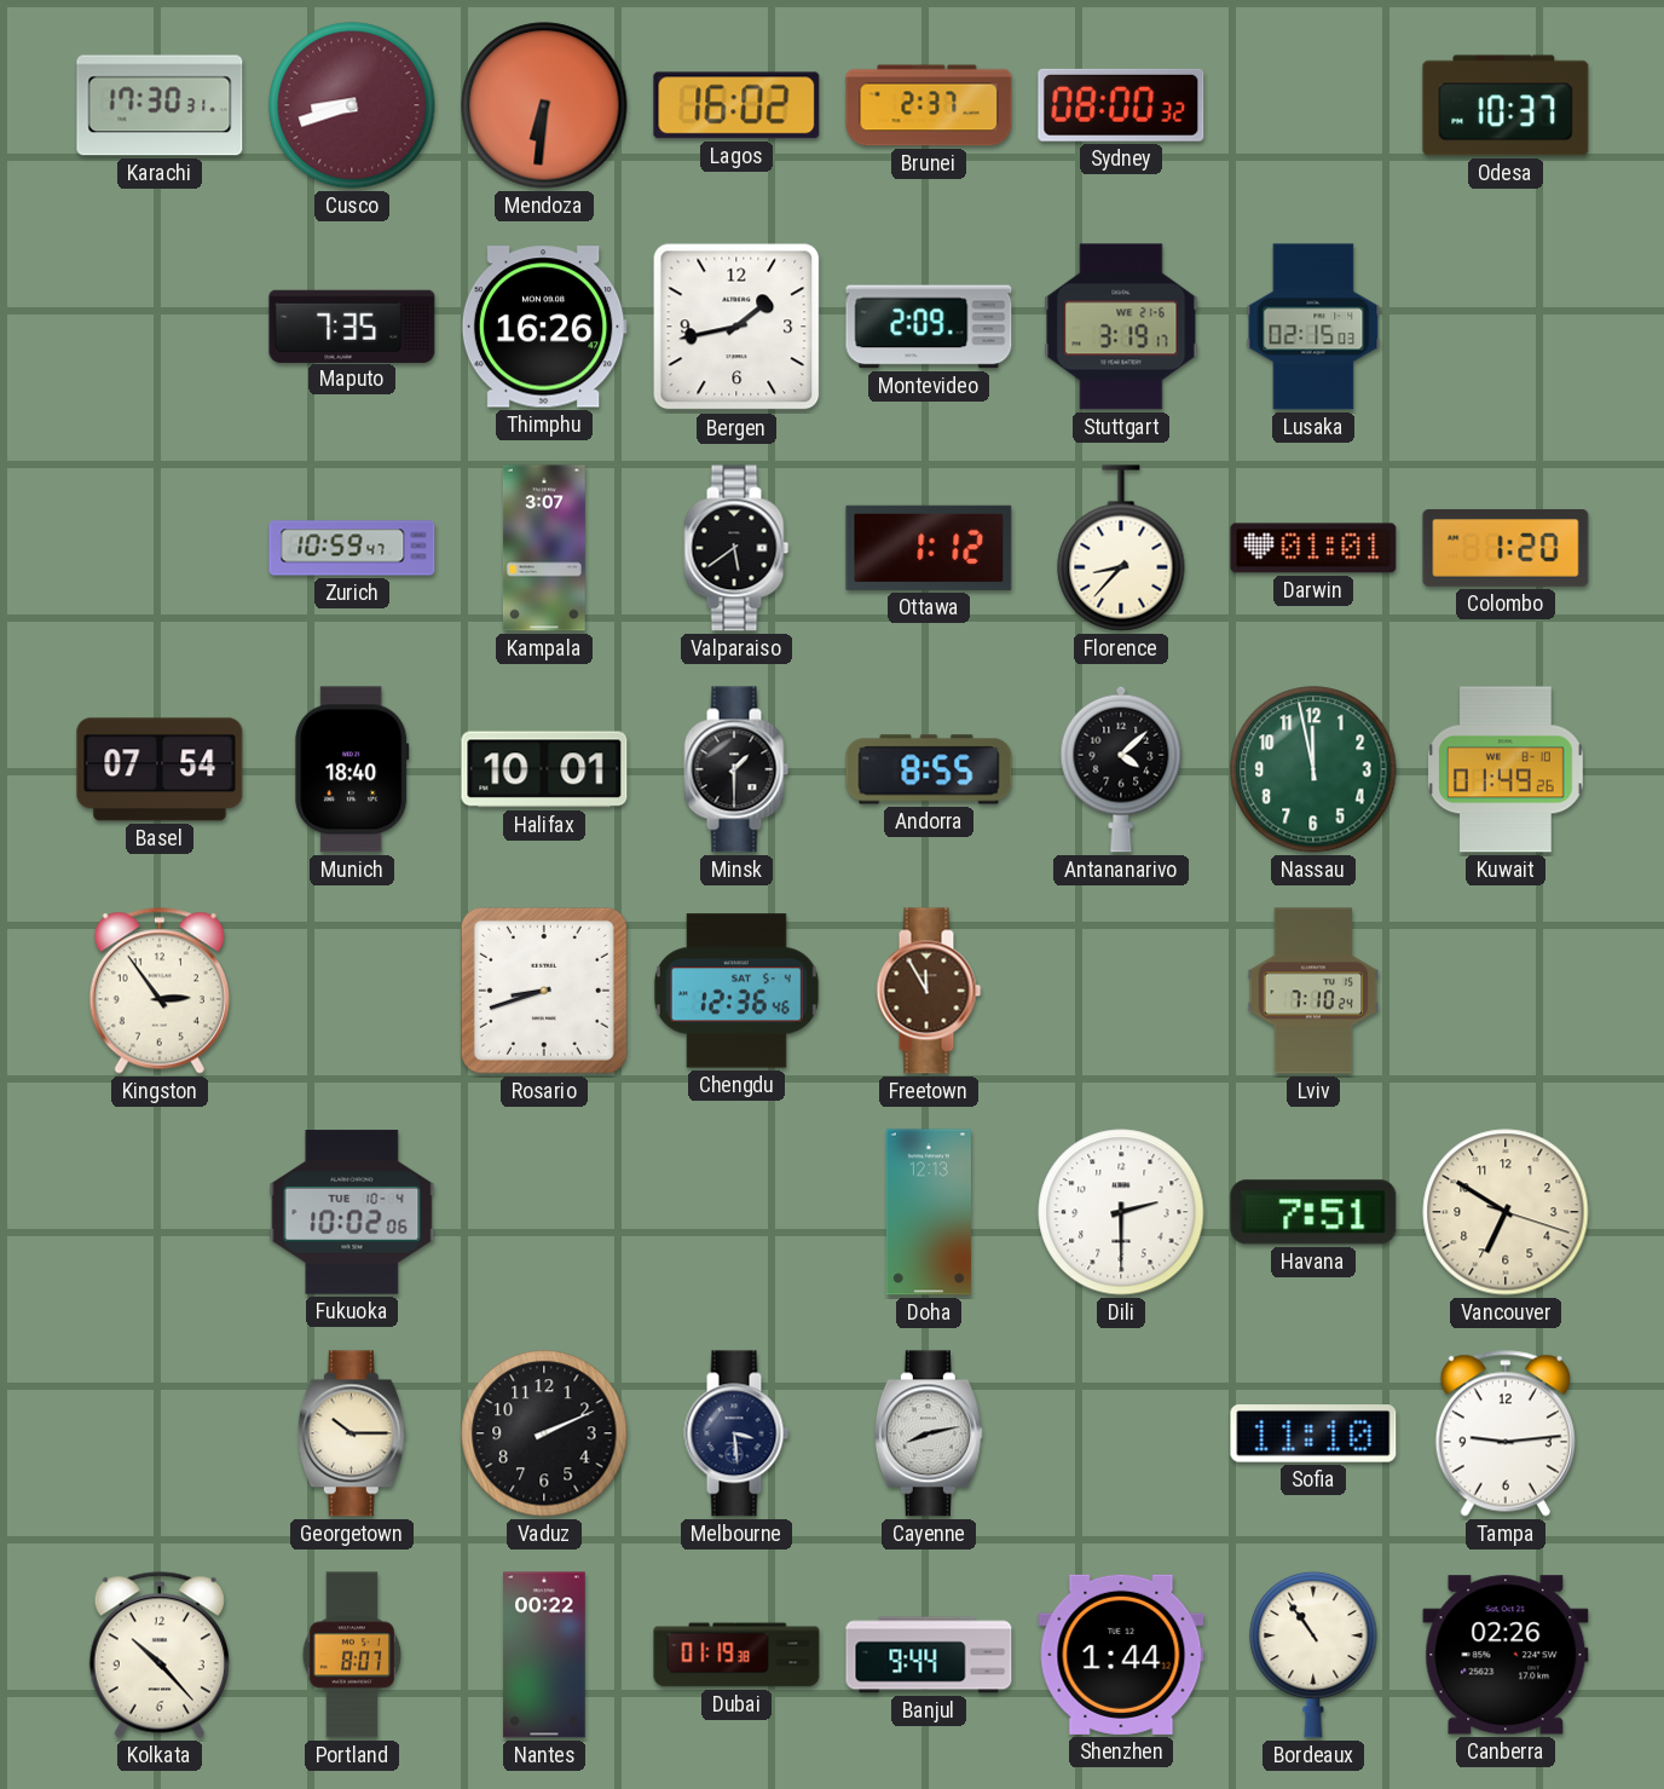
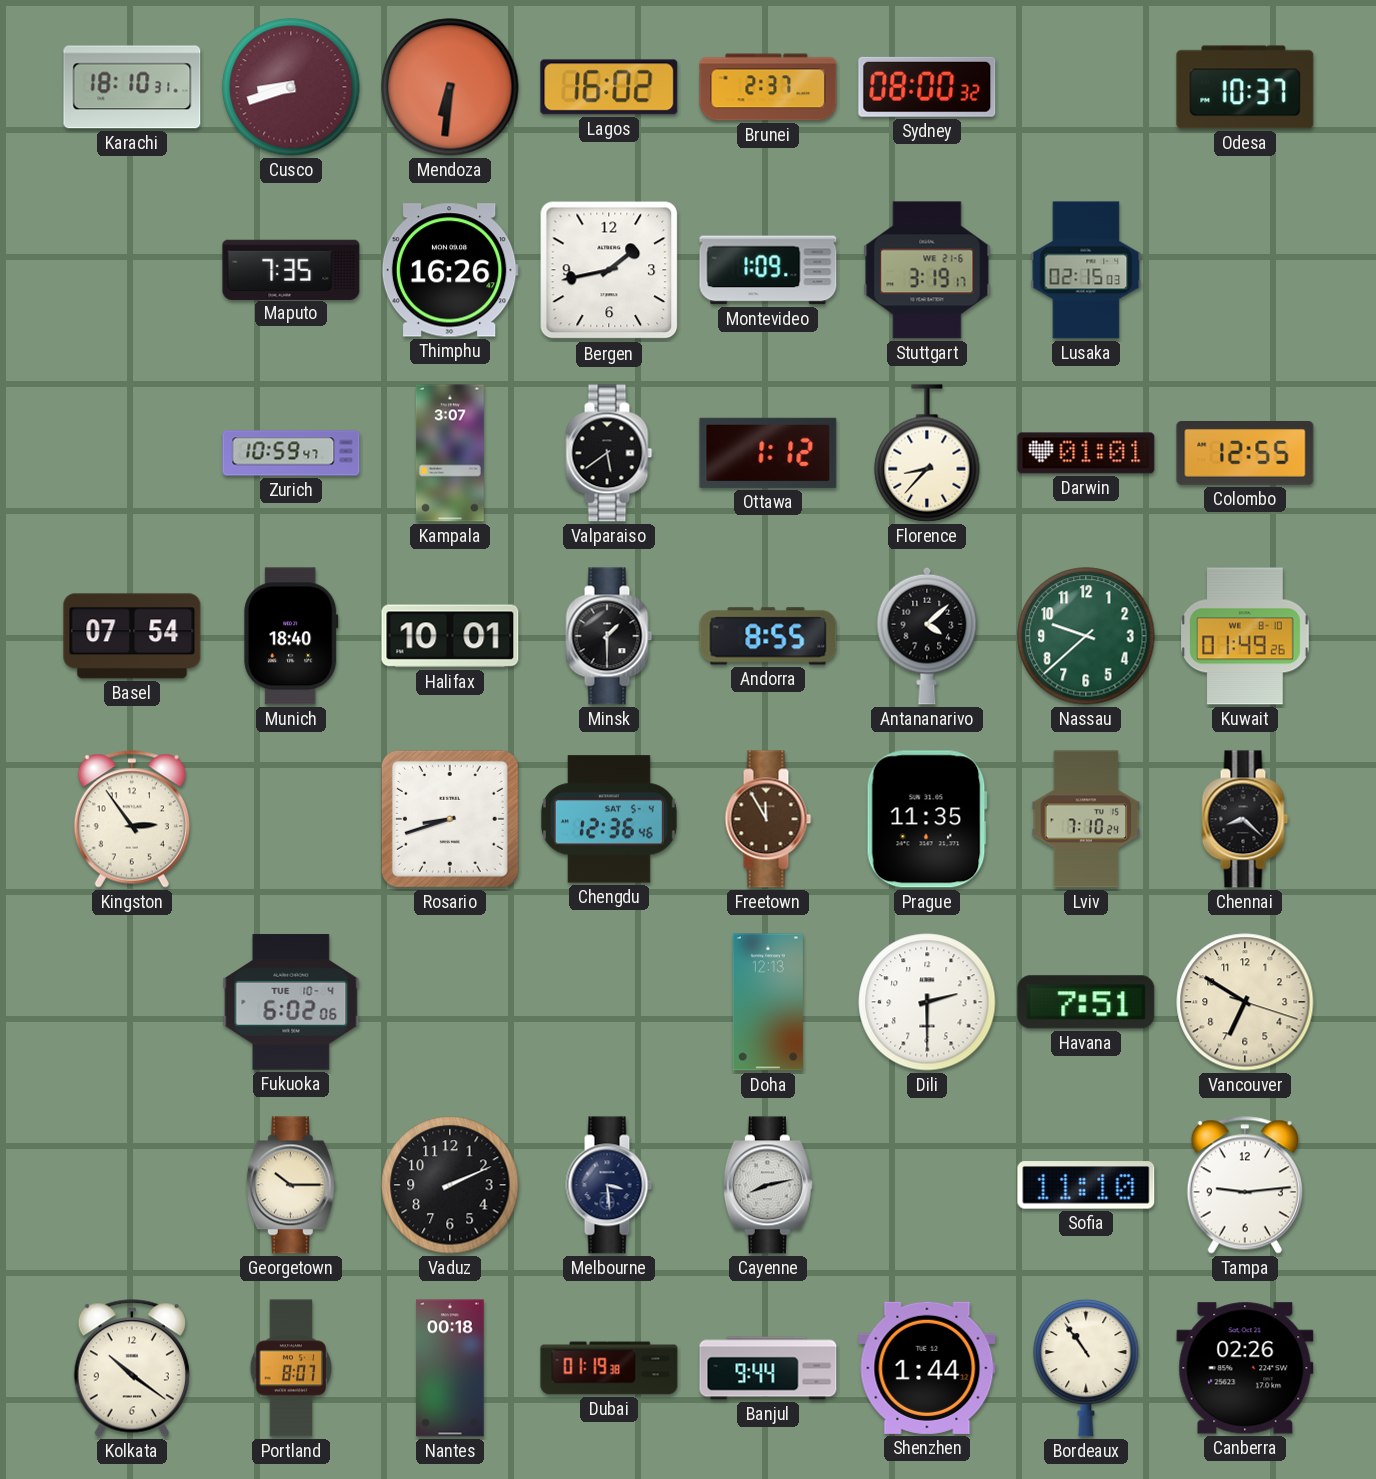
Karachi: 17:30 -> 18:10 (132, 87)
Montevideo: 2:09 -> 1:09 (768, 270)
Colombo: 1:20 -> 12:55 (1245, 454)
Nassau: 11:58 -> 9:38 (1086, 636)
Prague: none -> 11:35 (927, 819)
Chennai: none -> 8:22 (1245, 819)
Fukuoka: 10:02 -> 6:02 (291, 1002)
Kolkata: 10:23 -> 10:21 (132, 1368)
Nantes: 00:22 -> 00:18 (450, 1368)
